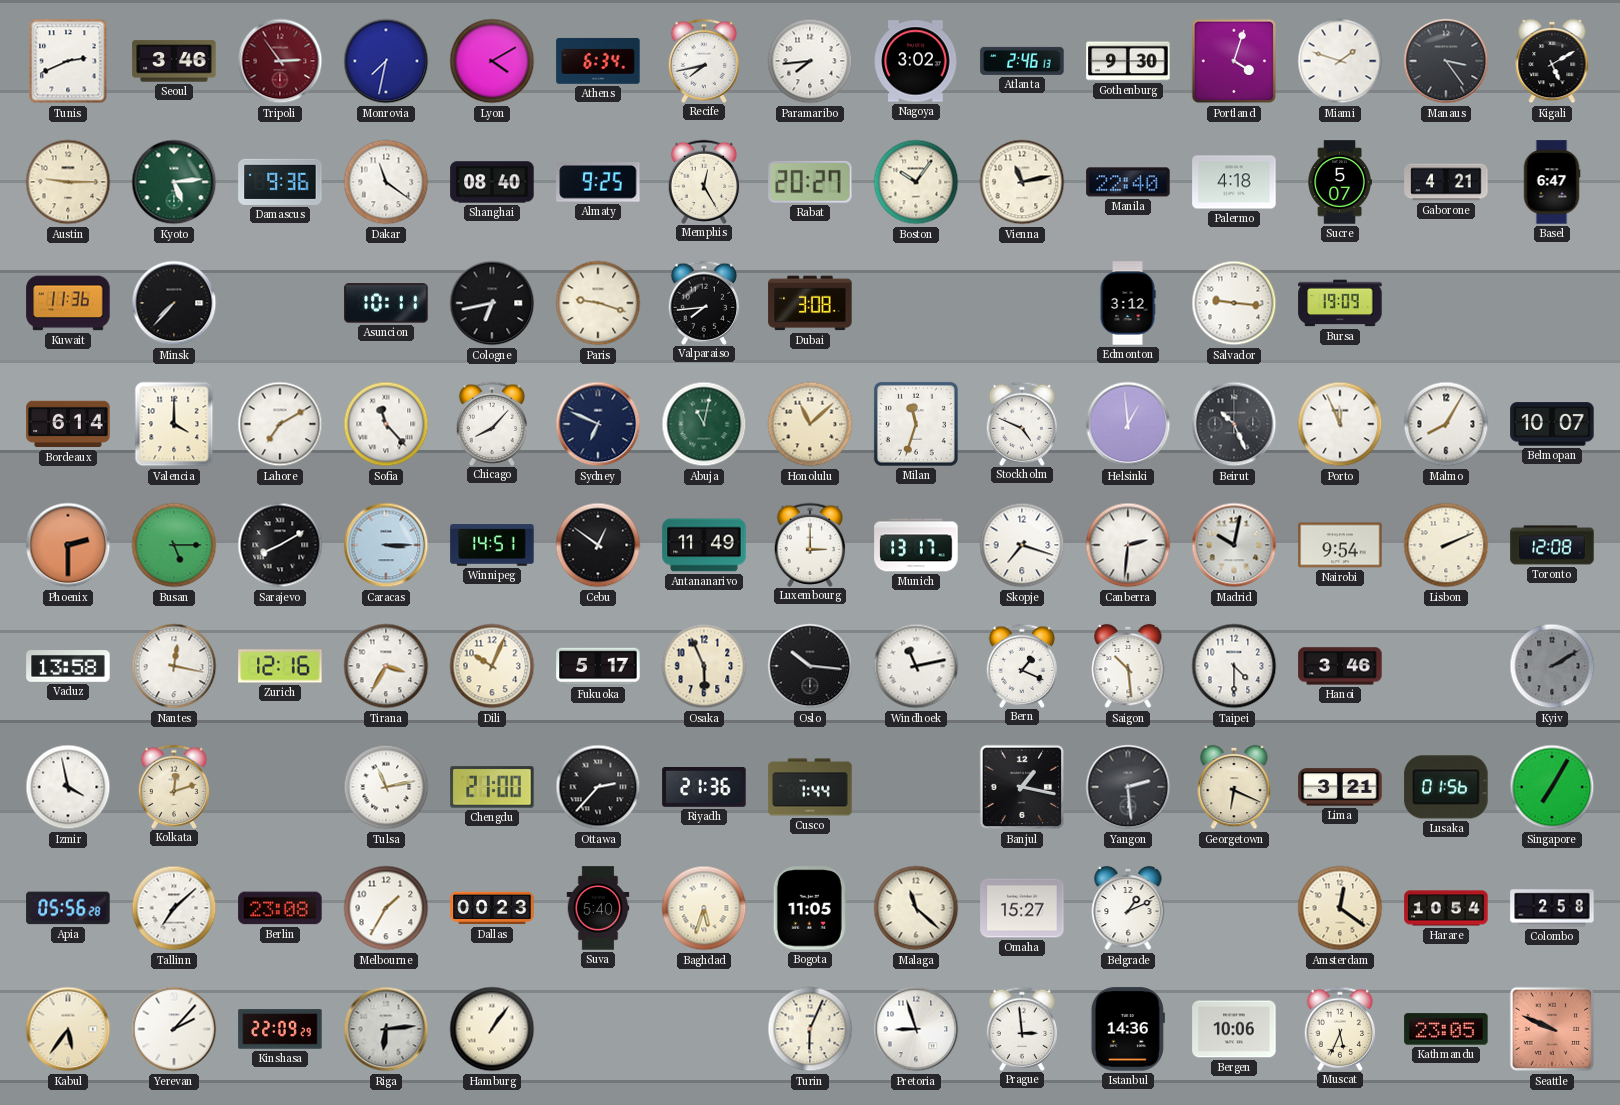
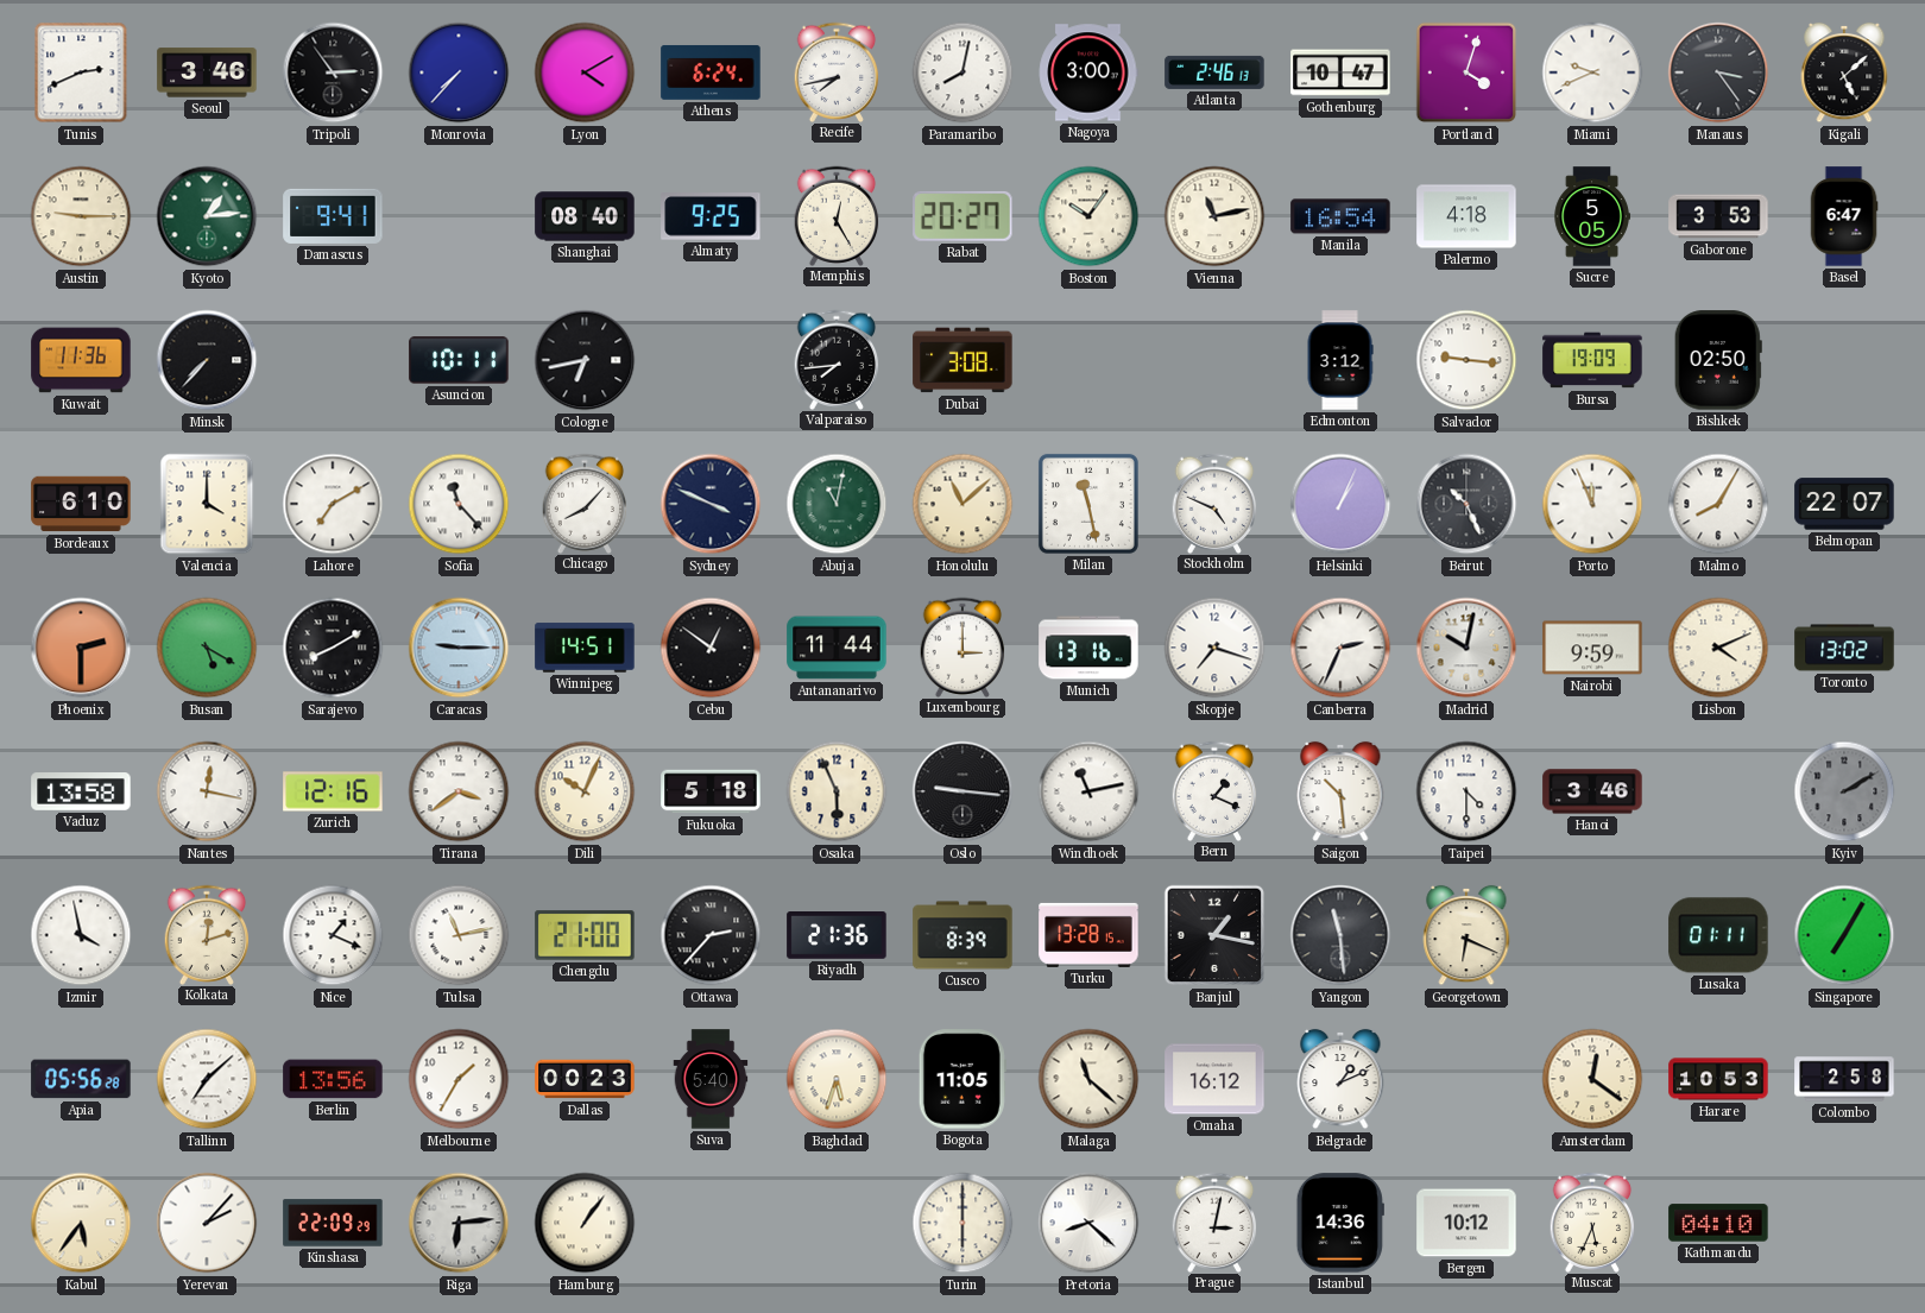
Tripoli dial: burgundy -> black (333, 72)
Monrovia: 7:32 -> 7:37 (459, 72)
Athens: 6:34 -> 6:24 (711, 72)
Paramaribo: 7:44 -> 8:02 (962, 72)
Nagoya: 3:02 -> 3:00 (1088, 72)
Gothenburg: 9:30 -> 10:47 (1340, 72)
Miami: 1:48 -> 9:41 (1592, 72)
Kigali: 5:10 -> 5:08 (1844, 72)
Kyoto: 5:14 -> 1:14 (207, 216)
Damascus: 9:36 -> 9:41 (333, 216)
Dakar: 11:21 -> none (386, 182)
Manila: 22:40 -> 16:54 (1340, 216)
Sucre: 5:07 -> 5:05 (1592, 216)
Gaborone: 4:21 -> 3:53 (1718, 216)
Paris: 9:18 -> none (598, 303)
Bishkek: none -> 02:50 (1718, 360)
Bordeaux: 6:14 -> 6:10 (81, 504)
Sydney: 6:49 -> 3:49 (711, 504)
Milan: 11:33 -> 11:28 (1088, 504)
Helsinki: 12:59 -> 1:04 (1340, 504)
Belmopan: 10:07 -> 22:07 (1844, 504)
Busan: 5:15 -> 5:20 (207, 648)
Caracas: 3:15 -> 9:15 (459, 648)
Antananarivo: 11:49 -> 11:44 (837, 648)
Munich: 13:17 -> 13:16 (1088, 648)
Canberra: 2:31 -> 2:34 (1340, 648)
Nairobi: 9:54 -> 9:59 (1592, 648)
Lisbon: 2:11 -> 4:11 (1718, 648)
Toronto: 12:08 -> 13:02 (1844, 648)
Tirana: 3:35 -> 3:39 (459, 791)
Fukuoka: 5:17 -> 5:18 (711, 791)
Oslo: 10:16 -> 9:16 (962, 791)
Nice: none -> 1:19 (333, 935)
Cusco: 1:44 -> 8:39 (962, 935)
Turku: none -> 13:28 (1088, 935)
Yangon: 2:29 -> 11:29 (1340, 935)
Lima: 3:21 -> none (1340, 787)
Lusaka: 01:56 -> 01:11 (1718, 935)
Berlin: 23:08 -> 13:56 (333, 1079)
Omaha: 15:27 -> 16:12 (1214, 1079)
Harare: 10:54 -> 10:53 (1718, 1079)
Turin: 6:04 -> 6:00 (962, 1223)
Pretoria: 8:57 -> 8:22 (1088, 1223)
Prague: 2:59 -> 3:02 (1214, 1222)
Bergen: 10:06 -> 10:12 (1466, 1223)
Kathmandu: 23:05 -> 04:10 (1718, 1223)
Seattle: 9:49 -> none (1552, 1029)
